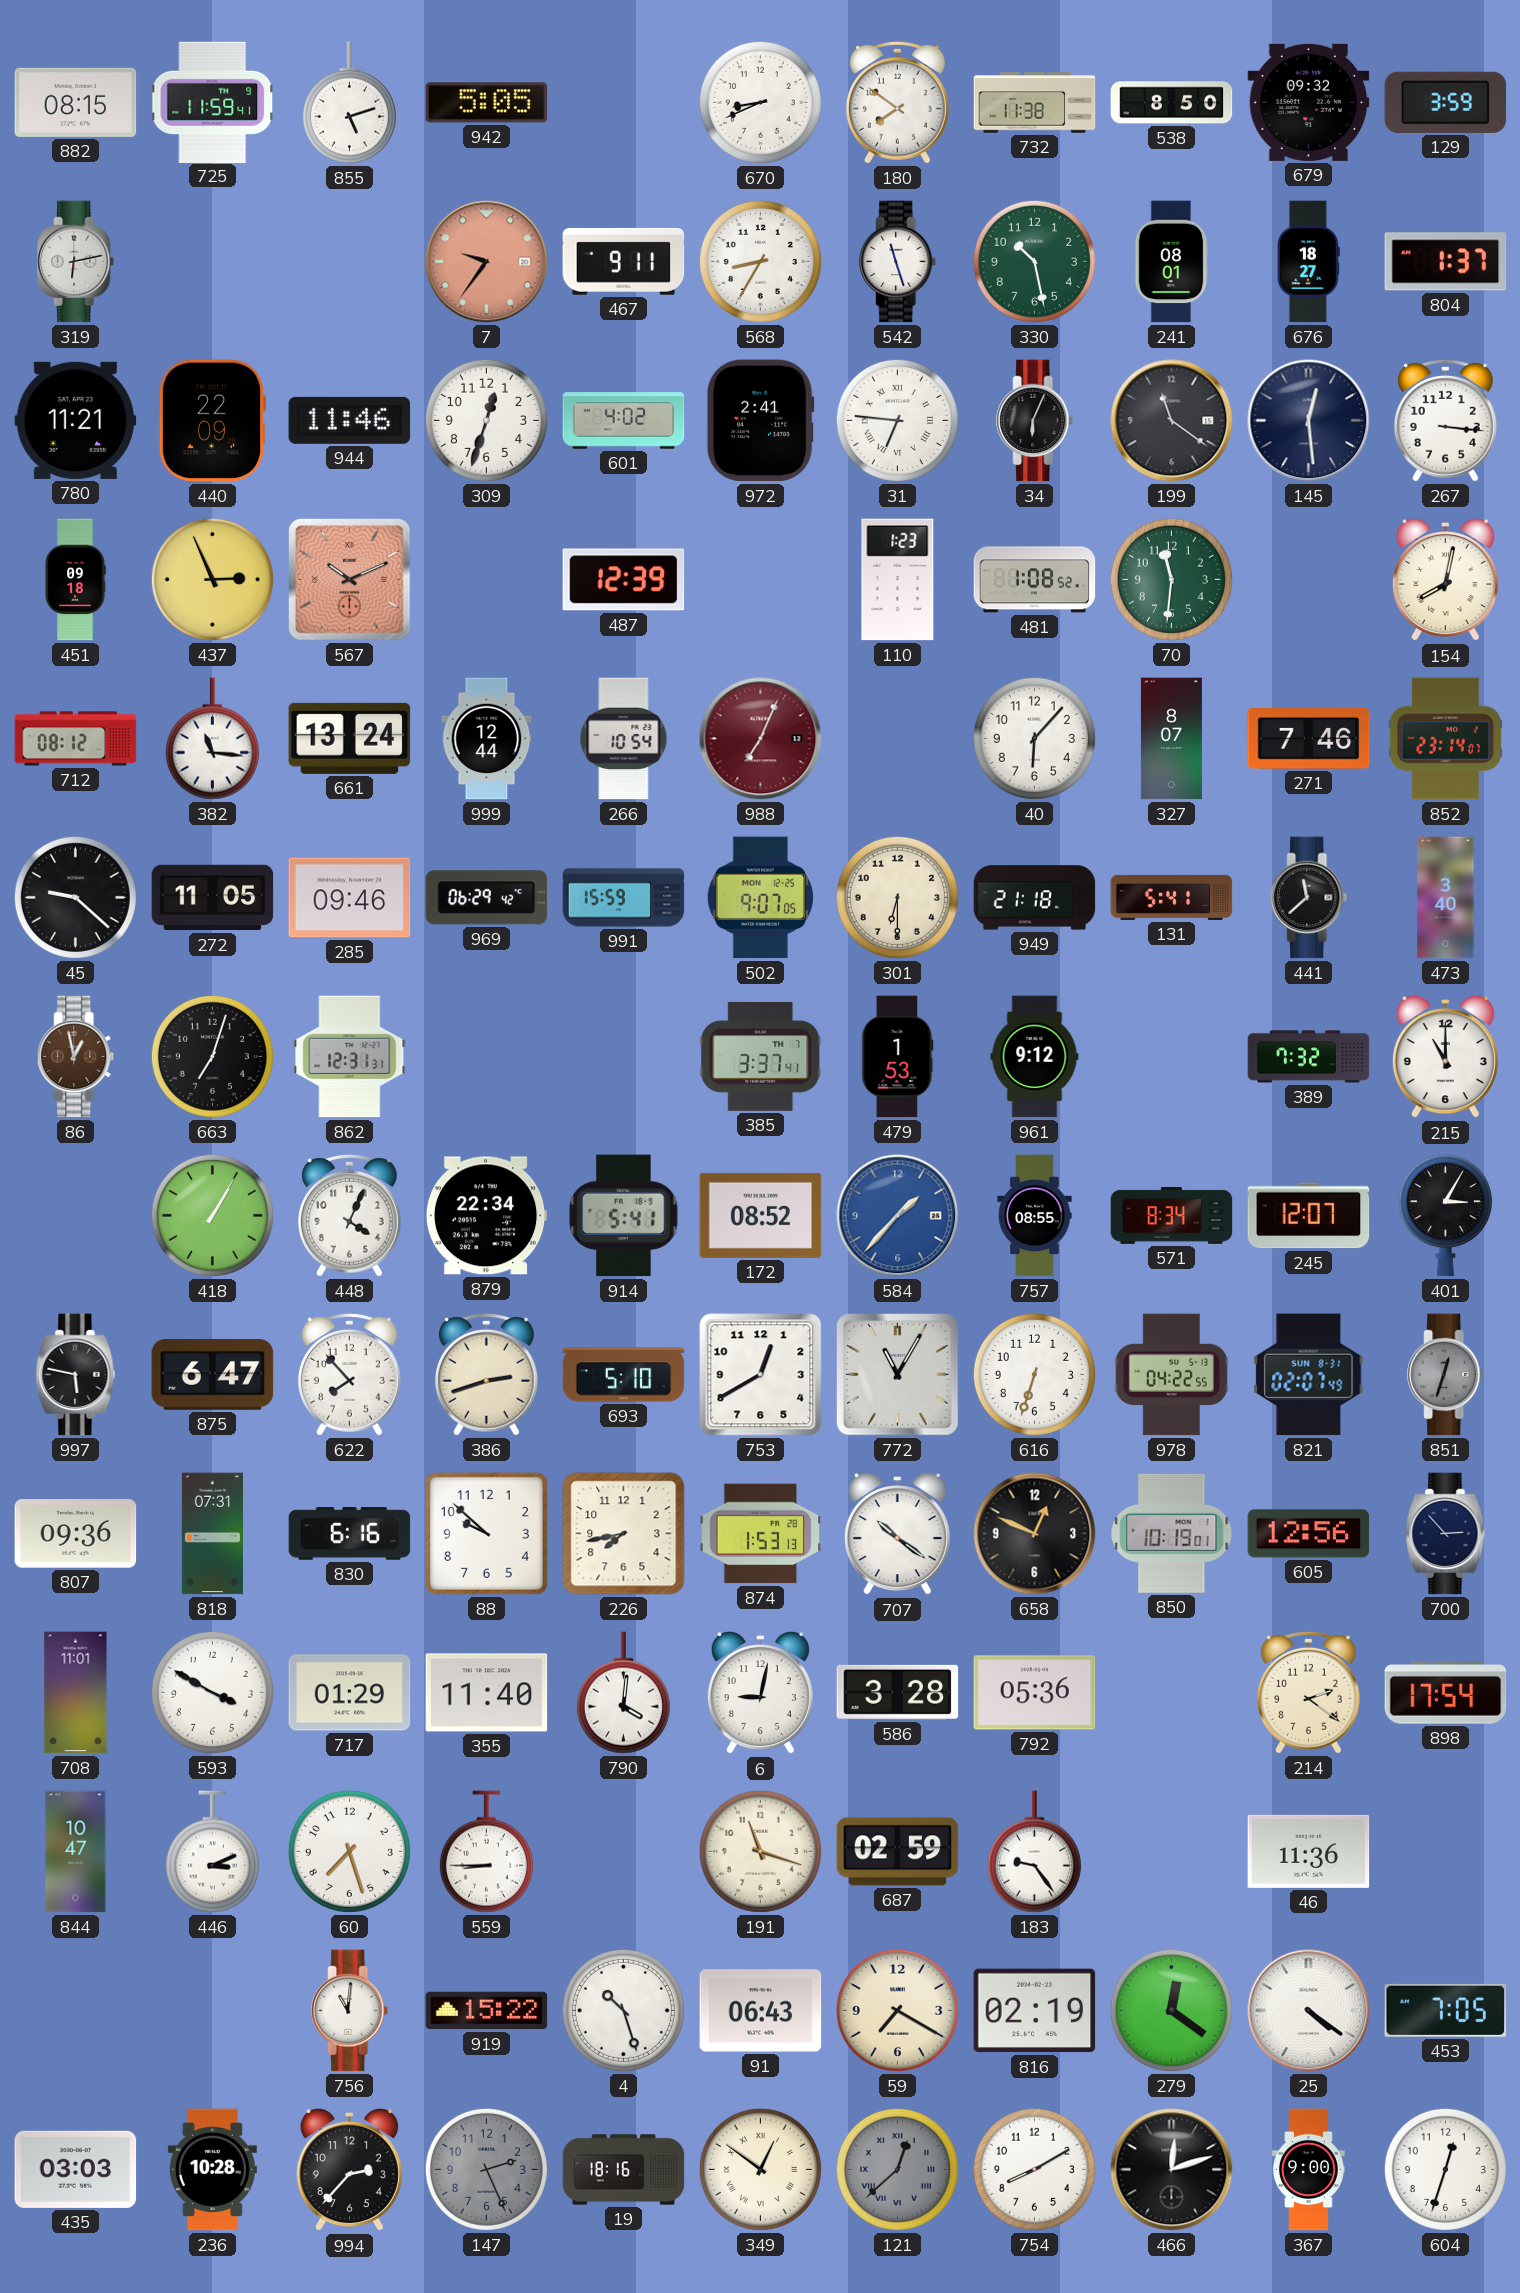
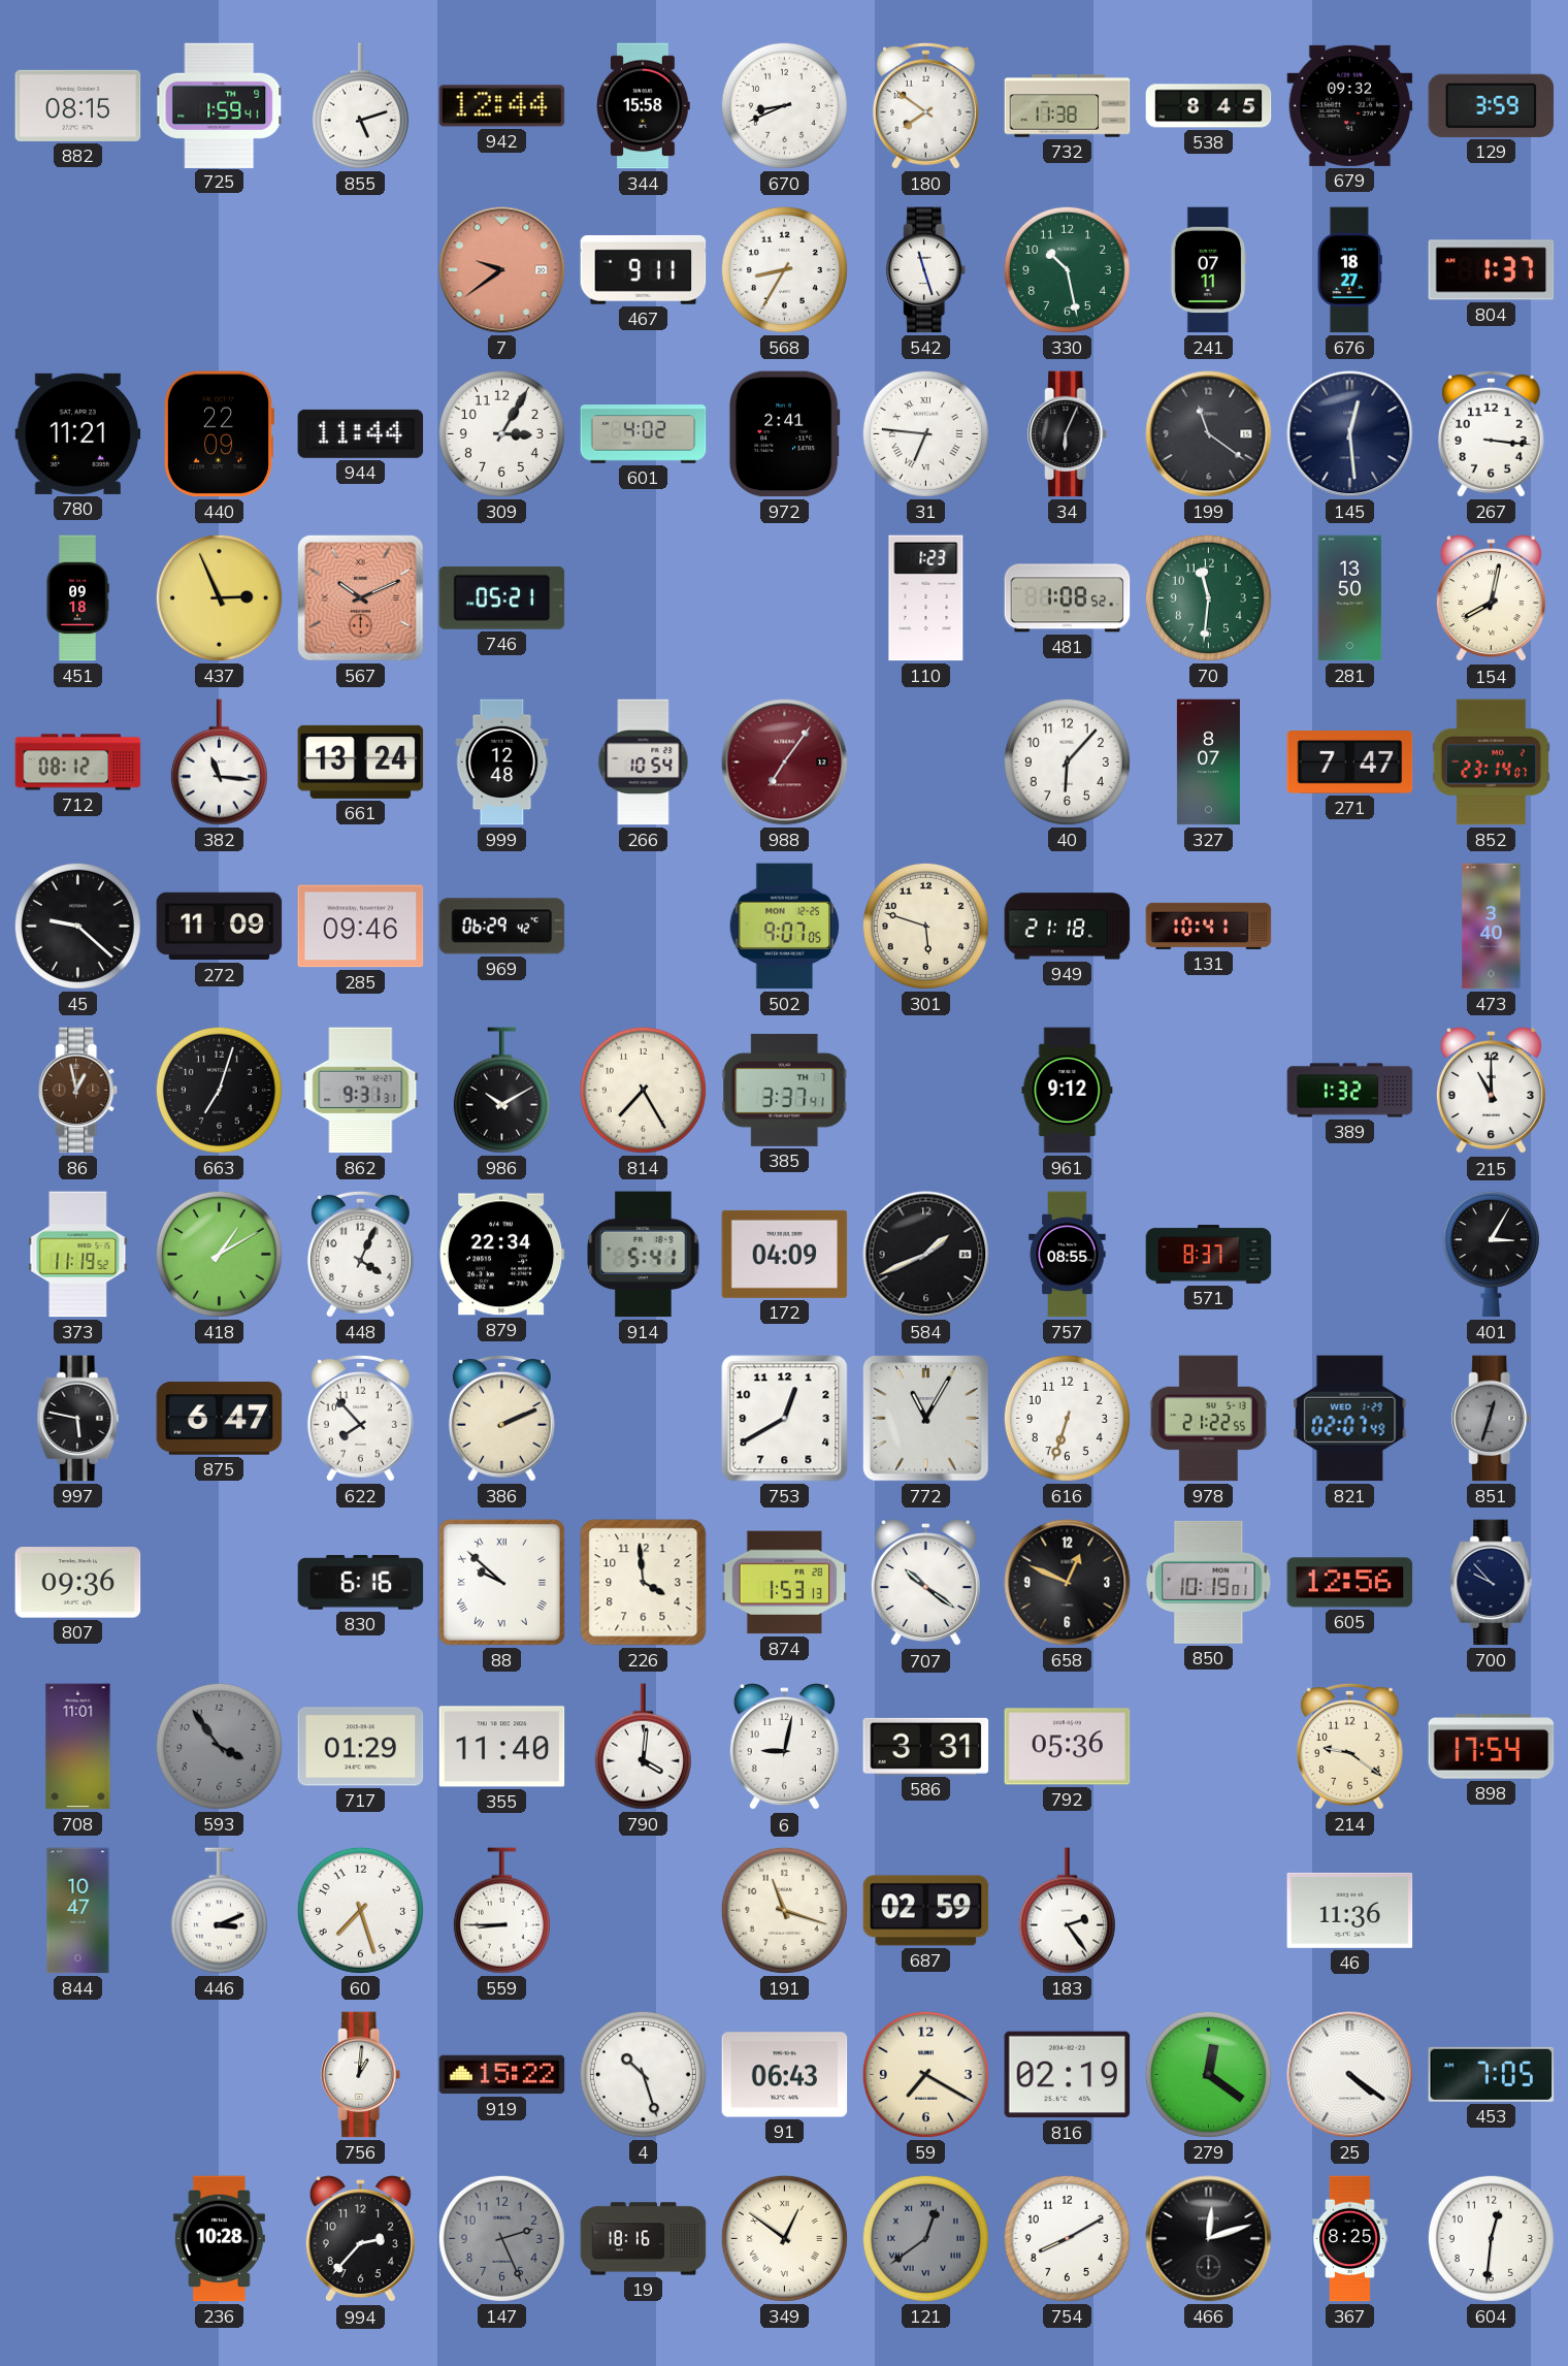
725: 11:59 -> 1:59 (220, 105)
942: 5:05 -> 12:44 (502, 106)
344: none -> 15:58 (644, 106)
538: 8:50 -> 8:45 (1209, 106)
319: 6:13 -> none (76, 262)
7: 9:36 -> 9:39 (502, 270)
241: 08:01 -> 07:11 (1208, 270)
944: 11:46 -> 11:44 (361, 433)
309: 12:33 -> 3:05 (501, 433)
746: none -> 05:21 (502, 597)
487: 12:39 -> none (624, 580)
281: none -> 13:50 (1350, 598)
999: 12:44 -> 12:48 (502, 763)
988: 7:04 -> 7:06 (785, 763)
271: 7:46 -> 7:47 (1350, 763)
272: 11:05 -> 11:09 (220, 927)
991: 15:59 -> none (624, 898)
301: 6:30 -> 5:48 (925, 926)
131: 5:41 -> 10:41 (1209, 926)
441: 11:38 -> none (1309, 898)
862: 12:31 -> 9:31 (361, 1091)
986: none -> 10:10 (501, 1091)
814: none -> 7:25 (643, 1090)
479: 1:53 -> none (898, 1057)
389: 7:32 -> 1:32 (1350, 1091)
373: none -> 11:19 (78, 1255)
418: 1:05 -> 1:10 (219, 1254)
172: 08:52 -> 04:09 (785, 1254)
584: 1:37 -> 1:41 (926, 1255)
584 dial: blue -> black (926, 1255)
571: 8:34 -> 8:37 (1209, 1255)
245: 12:07 -> none (1309, 1216)
386: 2:42 -> 2:11 (501, 1418)
693: 5:10 -> none (624, 1375)
978: 04:22 -> 21:22 (1208, 1419)
821 date: SUN 8-31 -> WED 1-29 (1350, 1419)
818: 07:31 -> none (212, 1534)
88 numerals: Arabic -> Roman (501, 1582)
226: 7:43 -> 3:59 (644, 1583)
700: 2:53 -> 9:53 (1492, 1583)
593: 3:50 -> 3:54 (219, 1746)
593 dial: white -> grey (219, 1746)
586: 3:28 -> 3:31 (926, 1746)
214: 2:21 -> 9:21 (1349, 1746)
183: 9:24 -> 2:24 (1067, 1911)
756: 11:01 -> 1:01 (361, 2075)
435: 03:03 -> none (76, 2169)
121: 12:38 -> 12:39 (925, 2238)
367: 9:00 -> 8:25 (1350, 2239)
604: 12:33 -> 12:31 (1491, 2238)
